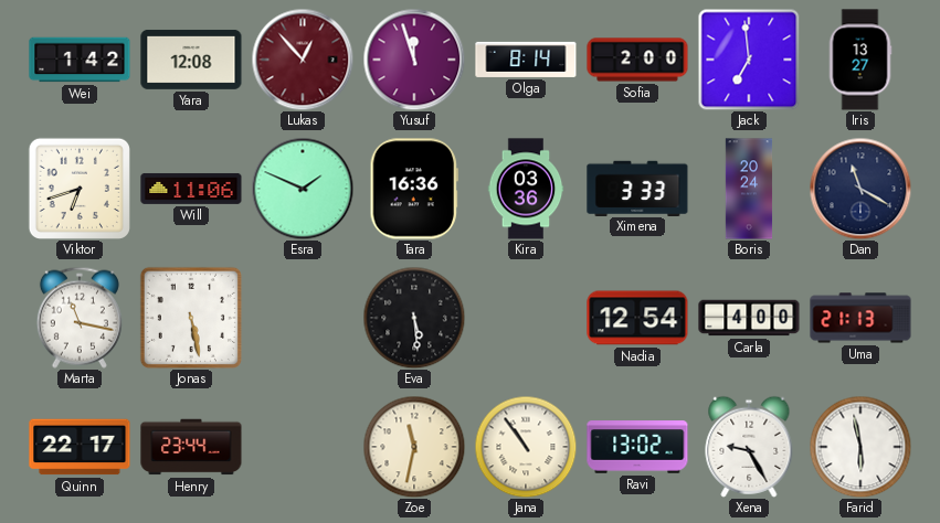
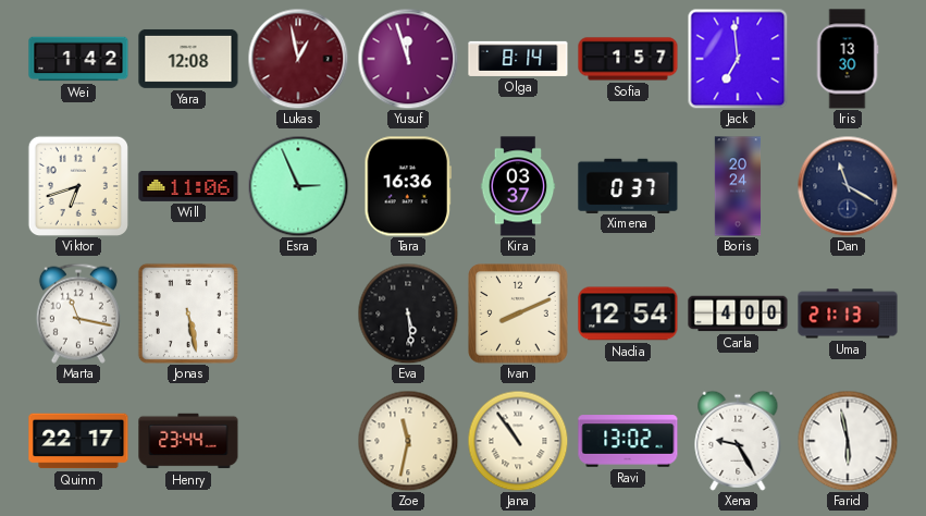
Lukas: 12:53 -> 12:58 (298, 59)
Sofia: 2:00 -> 1:57 (628, 59)
Iris: 13:27 -> 13:30 (848, 59)
Esra: 1:49 -> 2:56 (298, 186)
Kira: 03:36 -> 03:37 (518, 186)
Ximena: 3:33 -> 0:37 (628, 185)
Ivan: none -> 8:11 (518, 314)
